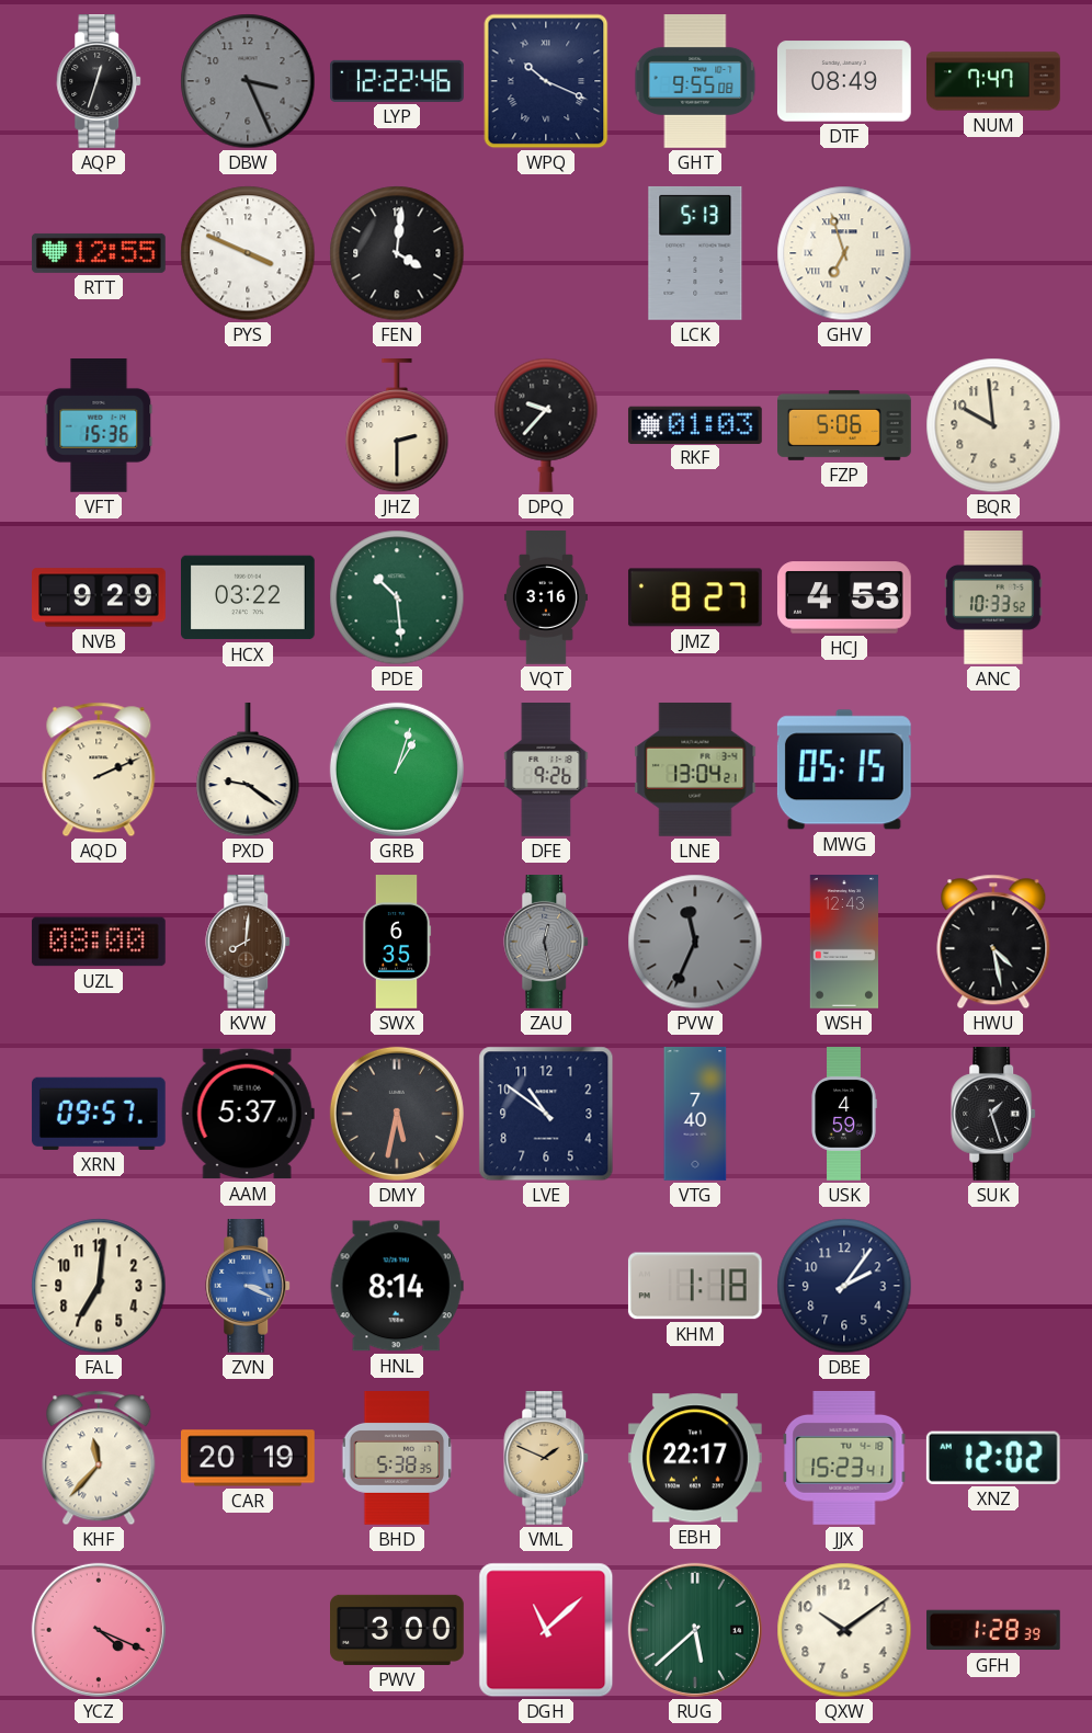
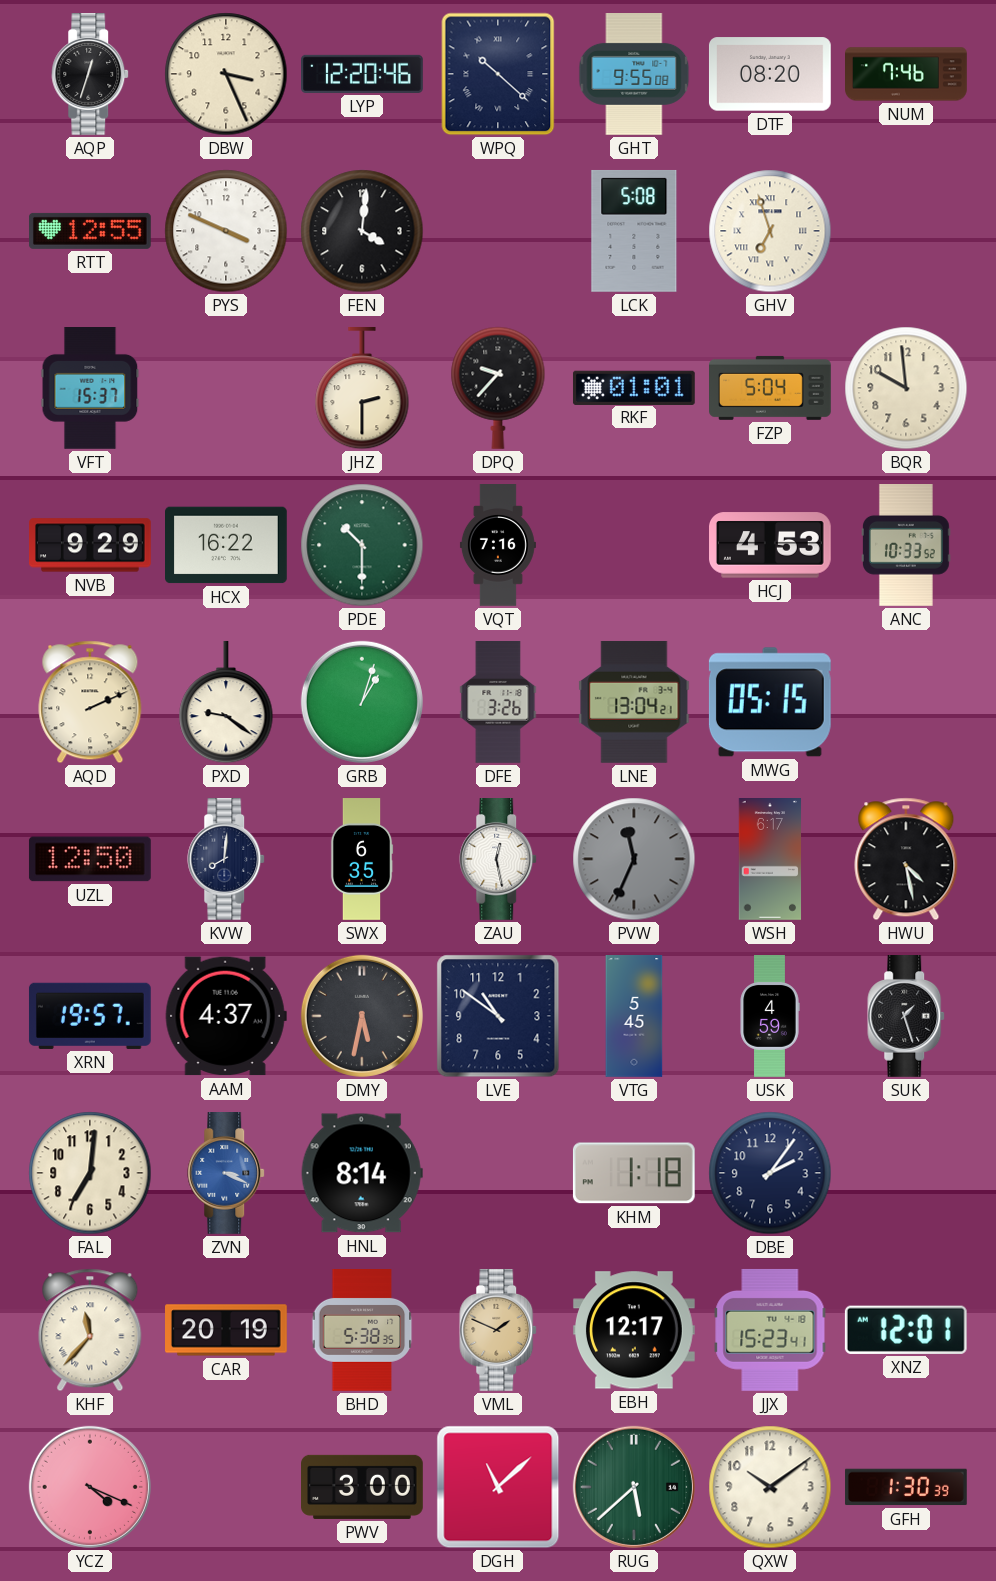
DBW dial: grey -> cream (226, 74)
LYP: 12:22 -> 12:20 (363, 74)
WPQ: 10:19 -> 10:22 (498, 74)
DTF: 08:49 -> 08:20 (770, 74)
NUM: 7:47 -> 7:46 (906, 74)
LCK: 5:13 -> 5:08 (634, 231)
VFT: 15:36 -> 15:37 (90, 389)
RKF: 01:03 -> 01:01 (634, 387)
FZP: 5:06 -> 5:04 (771, 388)
HCX: 03:22 -> 16:22 (227, 545)
PDE: 10:29 -> 10:30 (362, 545)
VQT: 3:16 -> 7:16 (498, 545)
JMZ: 8:27 -> none (695, 597)
DFE: 9:26 -> 3:26 (498, 703)
UZL: 08:00 -> 12:50 (90, 859)
KVW dial: brown -> navy (227, 860)
ZAU dial: grey -> white (499, 860)
WSH: 12:43 -> 6:17 (770, 860)
XRN: 09:57 -> 19:57 (90, 1016)
AAM: 5:37 -> 4:37 (226, 1016)
VTG: 7:40 -> 5:45 (634, 1016)
EBH: 22:17 -> 12:17 (634, 1330)
XNZ: 12:02 -> 12:01 (906, 1330)
GFH: 1:28 -> 1:30 (907, 1487)
